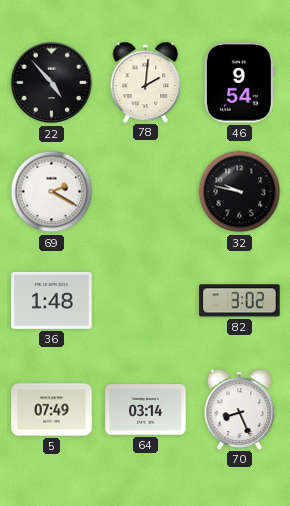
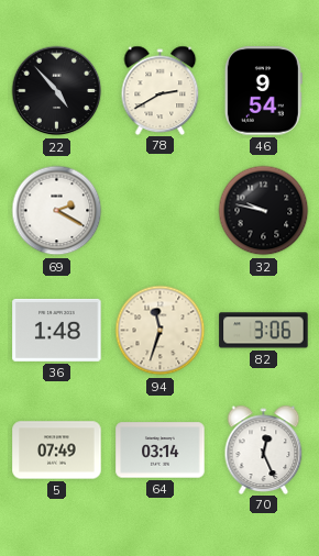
78: 2:01 -> 2:40 (161, 90)
94: none -> 11:33 (161, 331)
82: 3:02 -> 3:06 (264, 331)
70: 8:26 -> 12:26 (264, 449)
